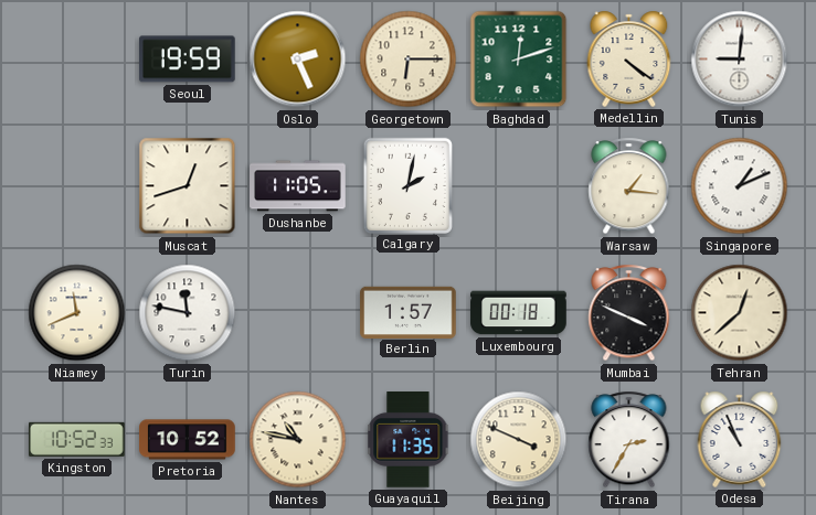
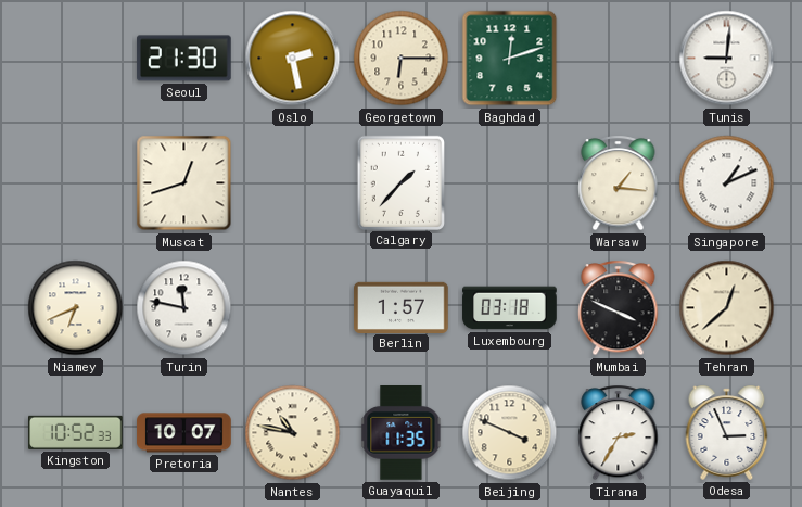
Seoul: 19:59 -> 21:30 (184, 59)
Oslo: 2:26 -> 2:28 (293, 59)
Medellin: 4:21 -> none (629, 58)
Dushanbe: 11:05 -> none (298, 186)
Calgary: 2:02 -> 1:37 (400, 182)
Niamey: 11:41 -> 6:41 (76, 308)
Luxembourg: 00:18 -> 03:18 (510, 308)
Pretoria: 10:52 -> 10:07 (184, 433)
Odesa: 10:56 -> 2:56 (727, 432)
